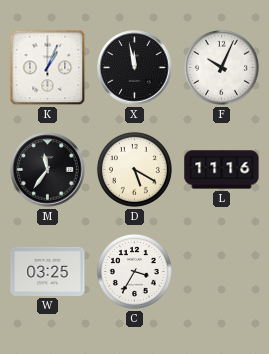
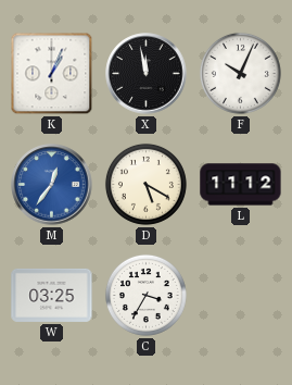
M: 11:36 -> 12:36 (52, 185)
M dial: black -> blue (52, 185)
L: 11:16 -> 11:12 (241, 185)
